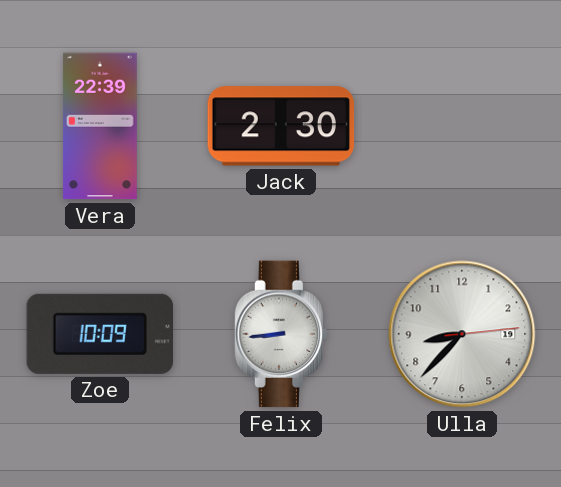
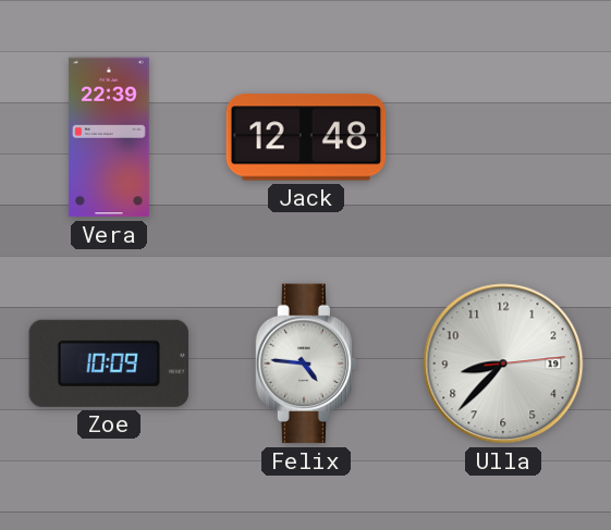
Jack: 2:30 -> 12:48 (306, 137)
Felix: 8:44 -> 4:46 (305, 363)
